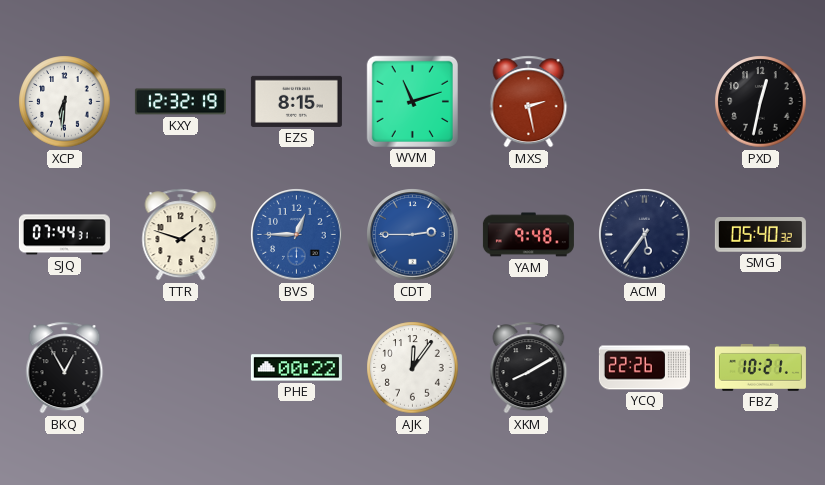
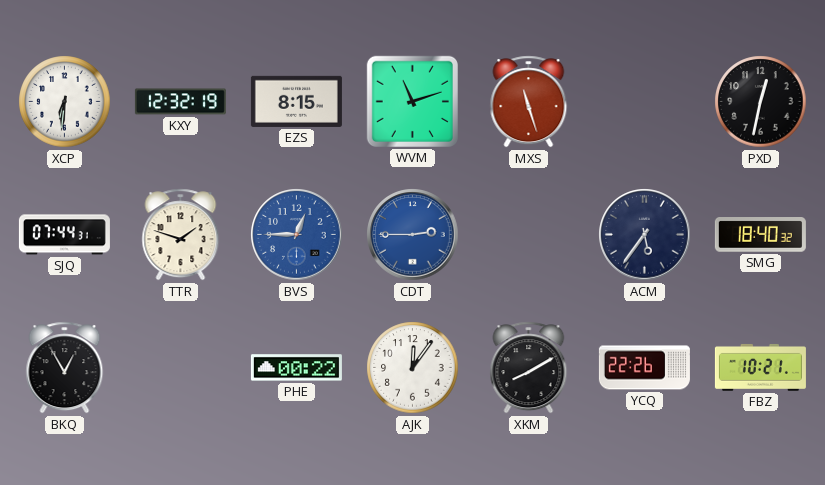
MXS: 2:28 -> 11:27 (529, 102)
YAM: 9:48 -> none (528, 235)
SMG: 05:40 -> 18:40 (760, 235)
